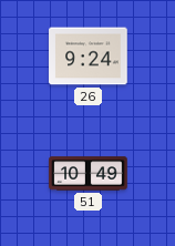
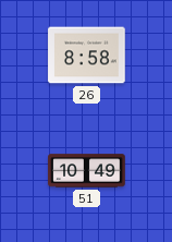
26: 9:24 -> 8:58 (87, 56)
